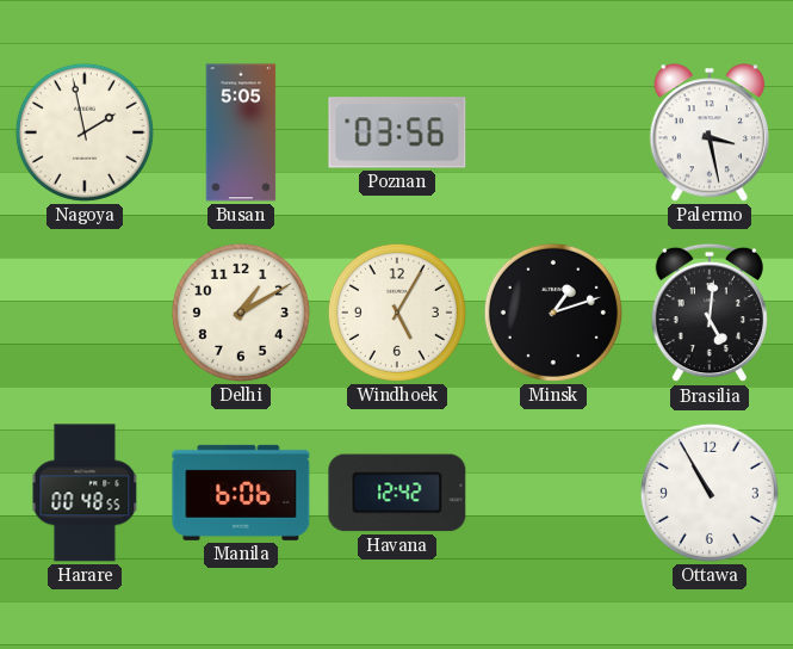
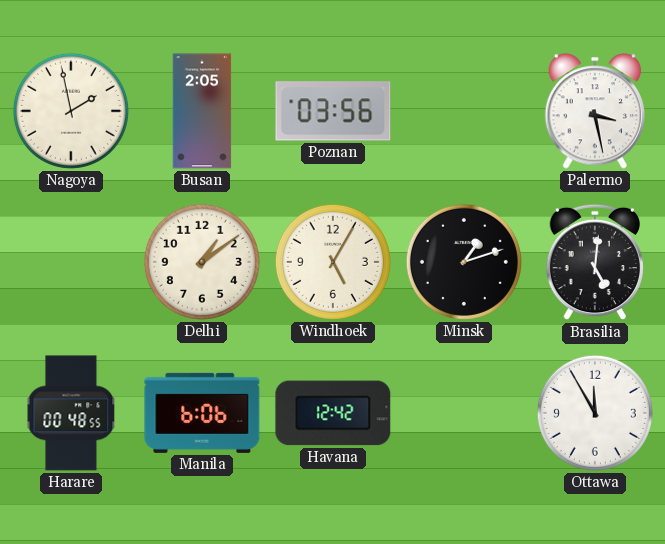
Busan: 5:05 -> 2:05 (202, 111)
Delhi: 1:10 -> 1:09 (202, 262)
Ottawa: 10:55 -> 11:55 (595, 413)
